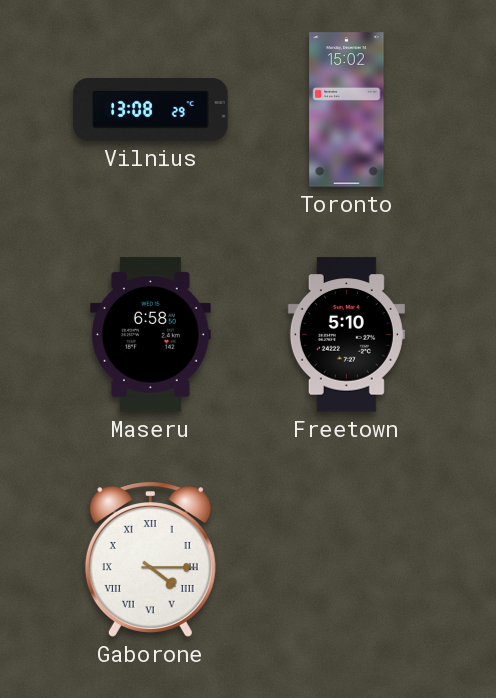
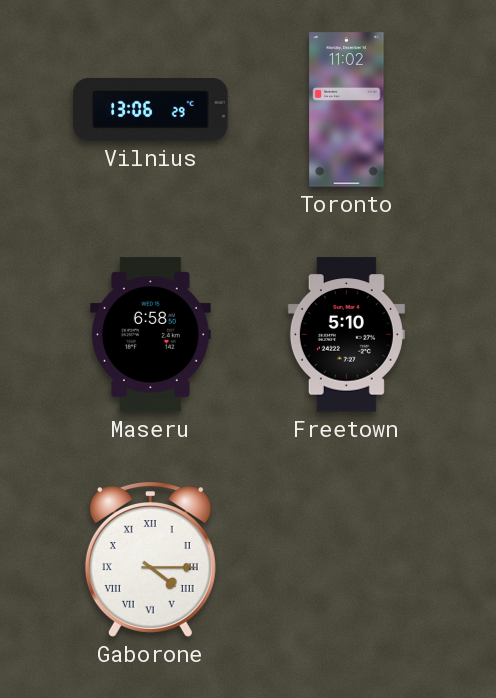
Vilnius: 13:08 -> 13:06 (151, 109)
Toronto: 15:02 -> 11:02 (347, 110)
